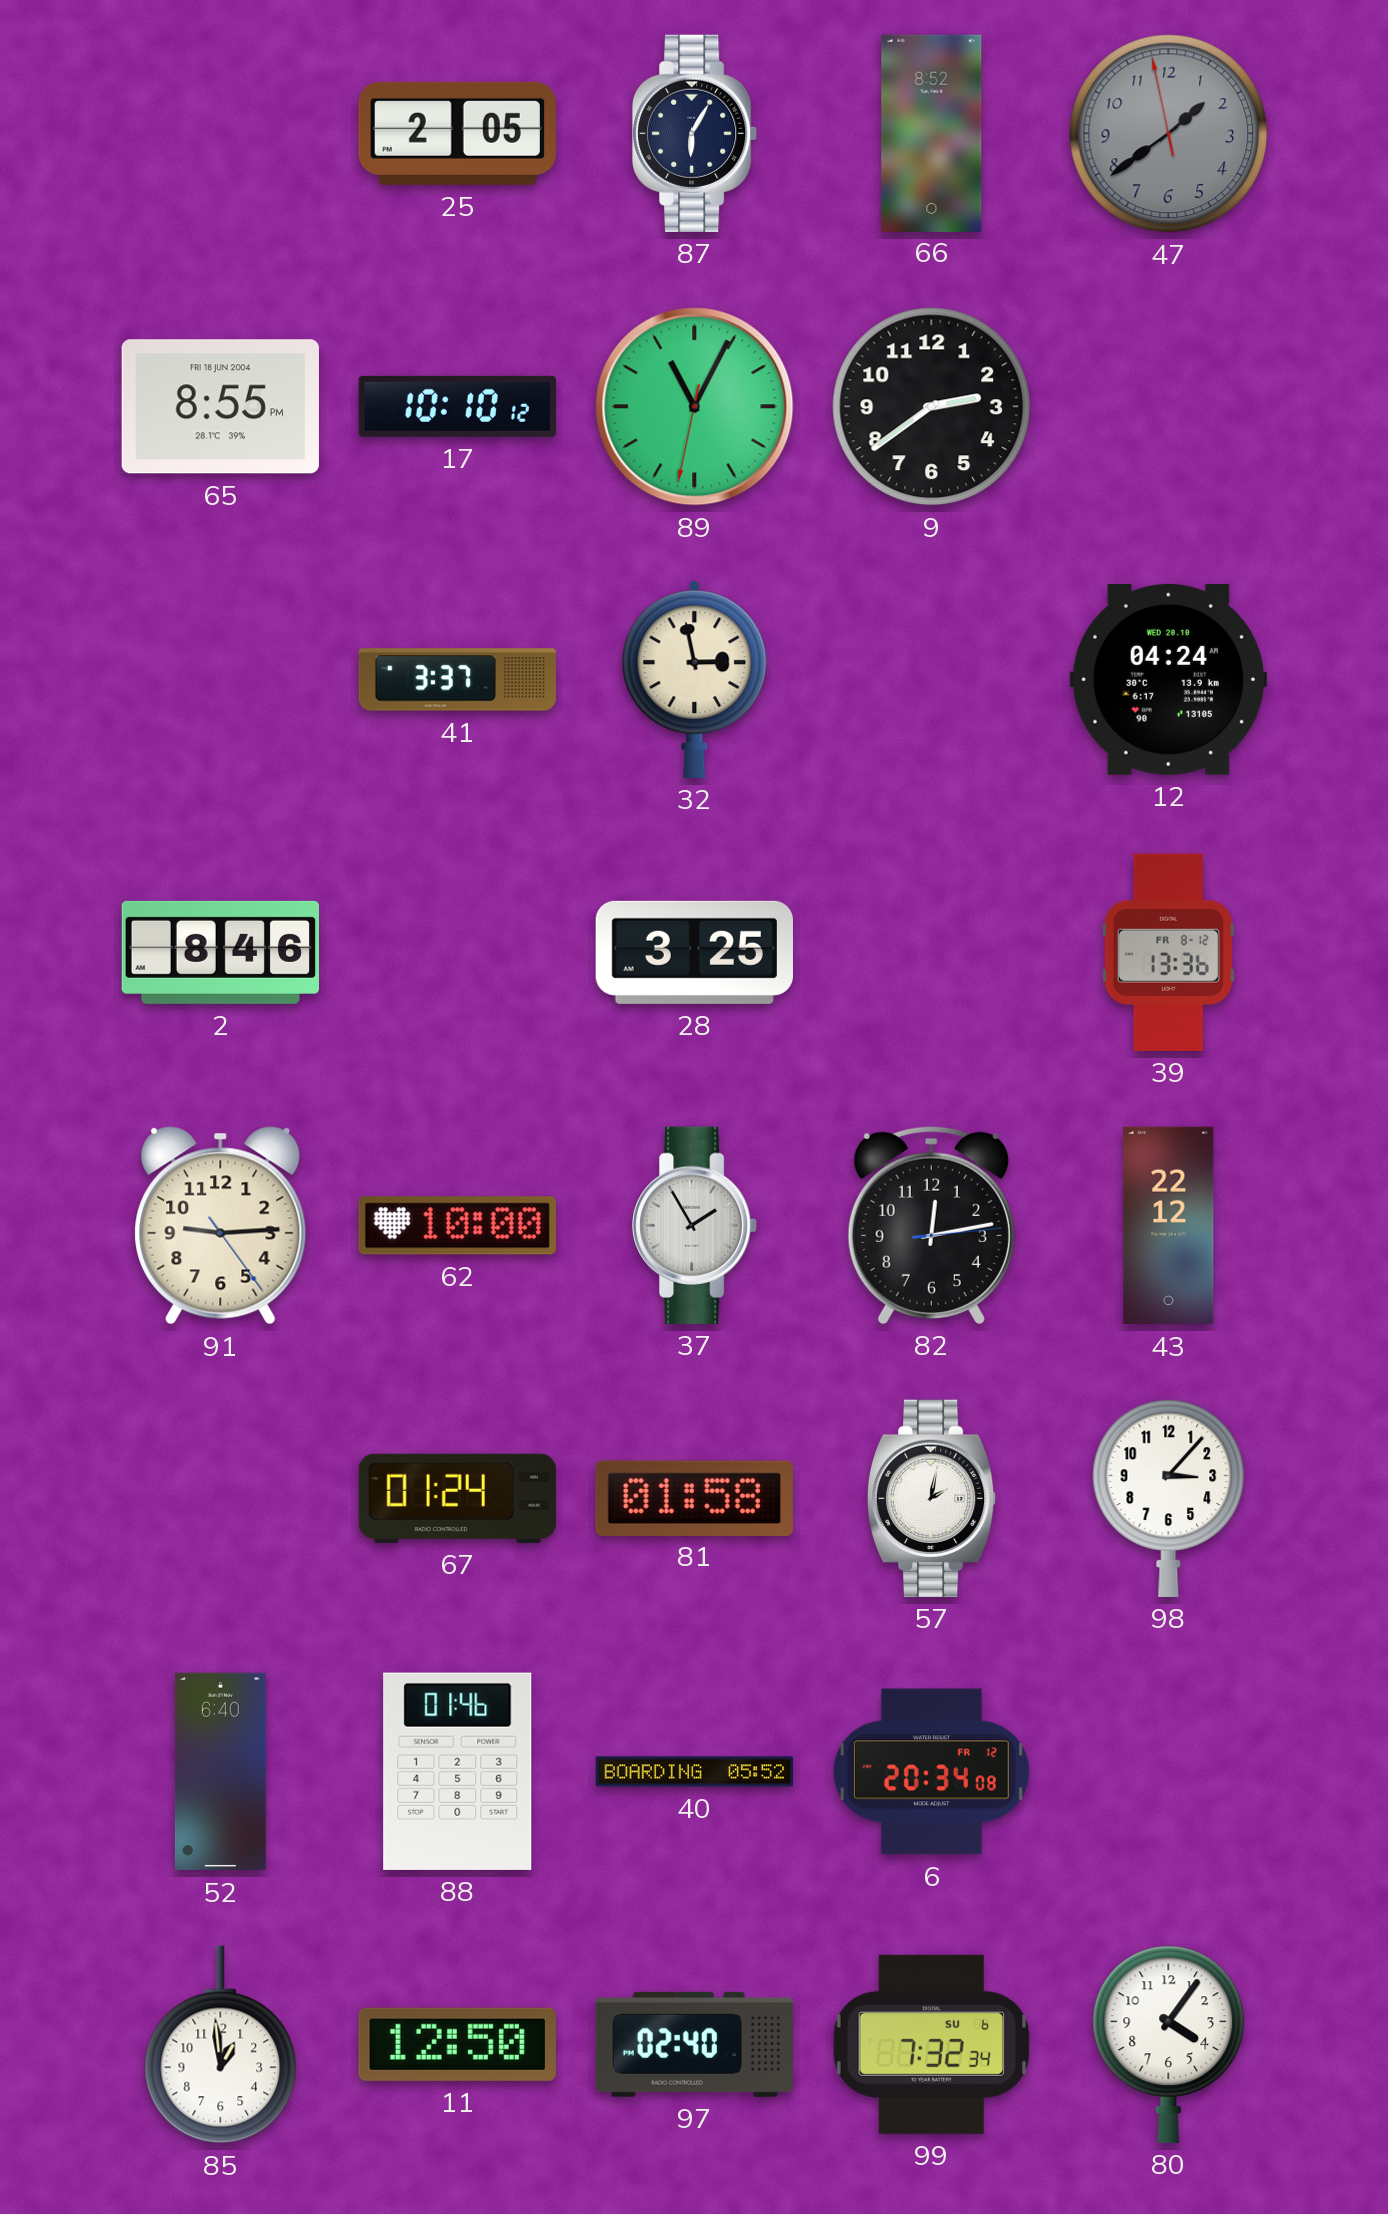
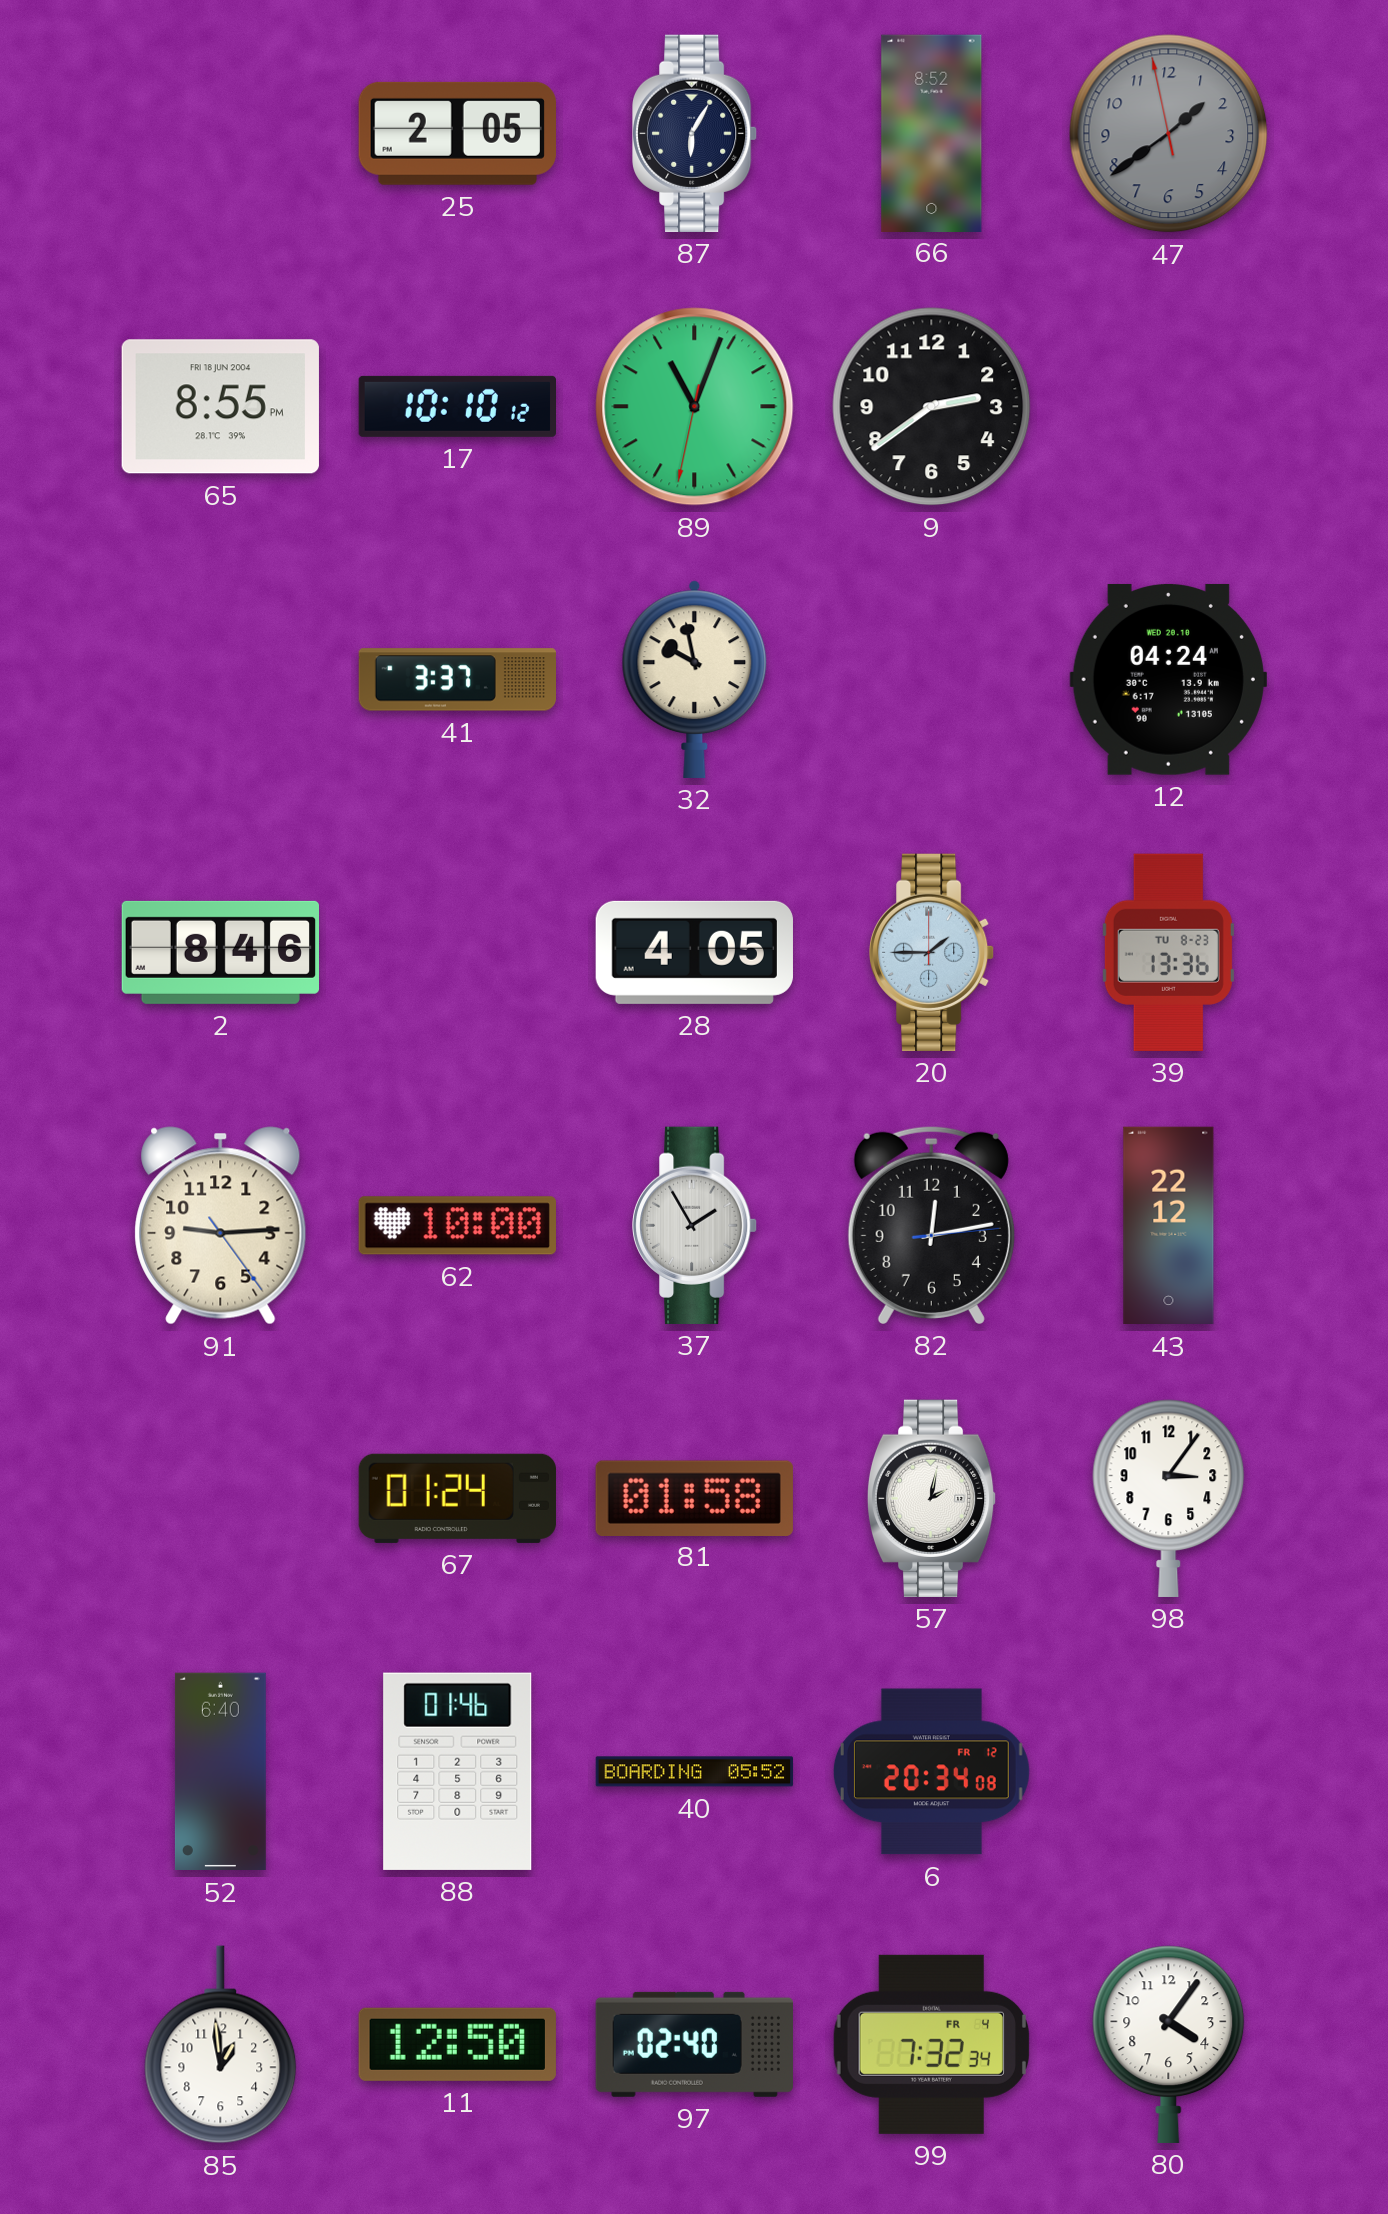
89: 11:04 -> 11:03 (695, 407)
32: 2:58 -> 9:58 (695, 679)
28: 3:25 -> 4:05 (694, 952)
20: none -> 1:45 (933, 952)
39 date: FR 8-12 -> TU 8-23 (1168, 952)
98: 3:07 -> 3:06 (1169, 1498)
99 date: SU 6 -> FR 4 (931, 2044)
